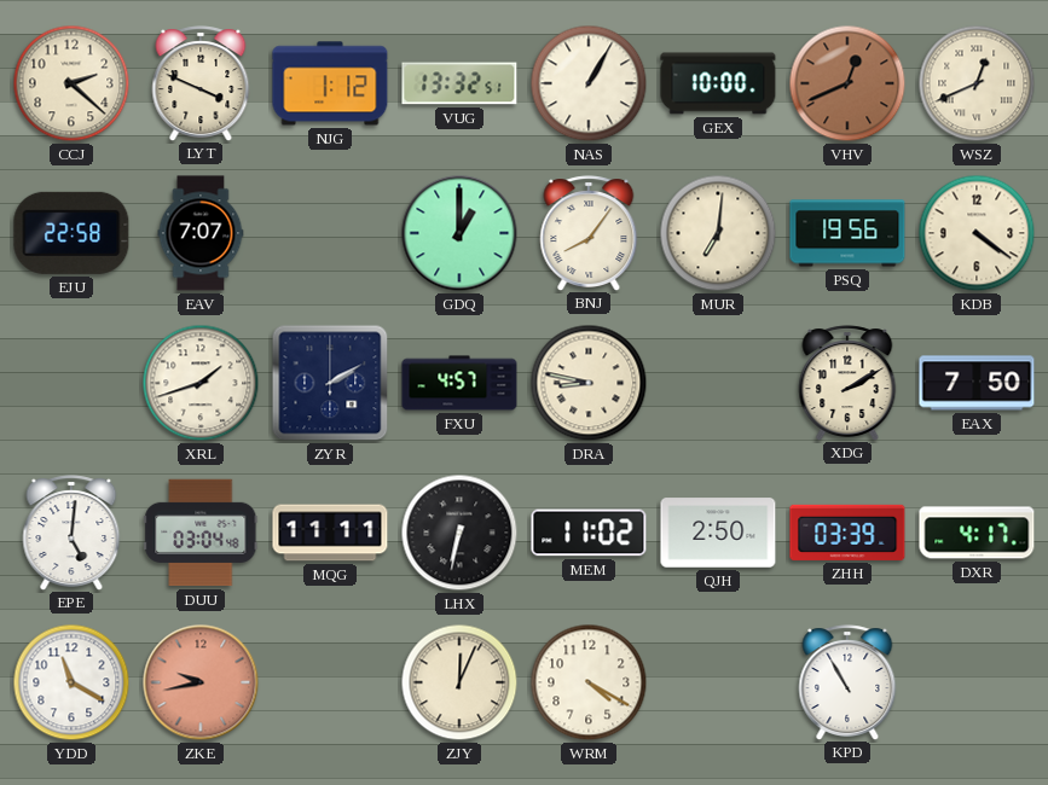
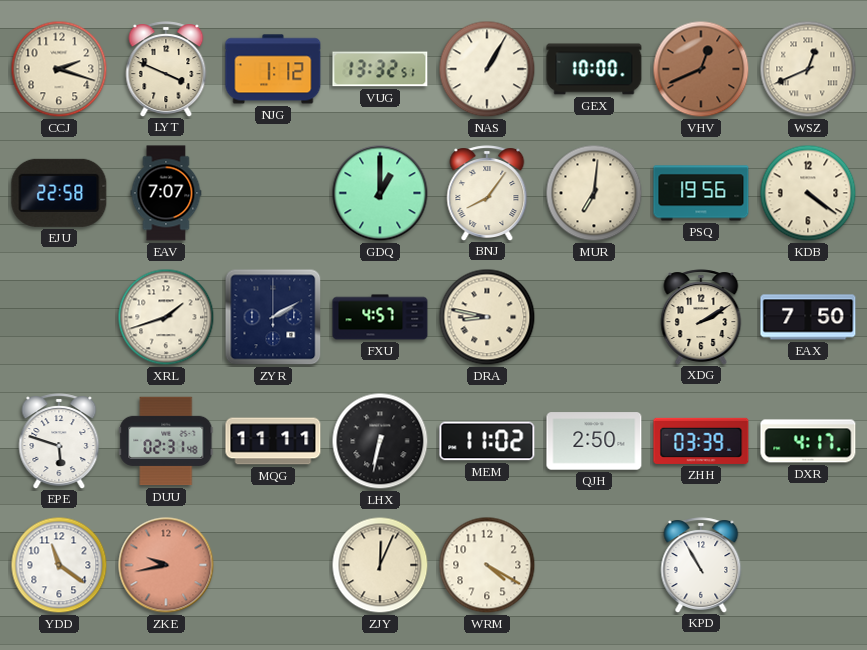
CCJ: 2:22 -> 2:18 (59, 69)
EPE: 5:01 -> 5:48 (59, 441)
DUU: 03:04 -> 02:31 (166, 441)
YDD: 11:20 -> 11:21 (59, 565)
